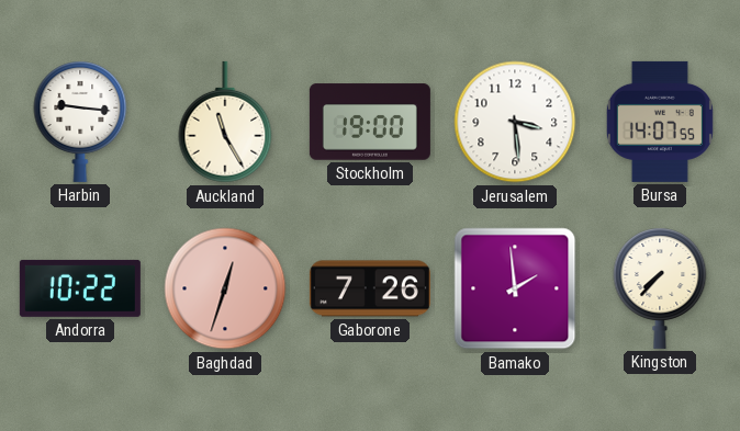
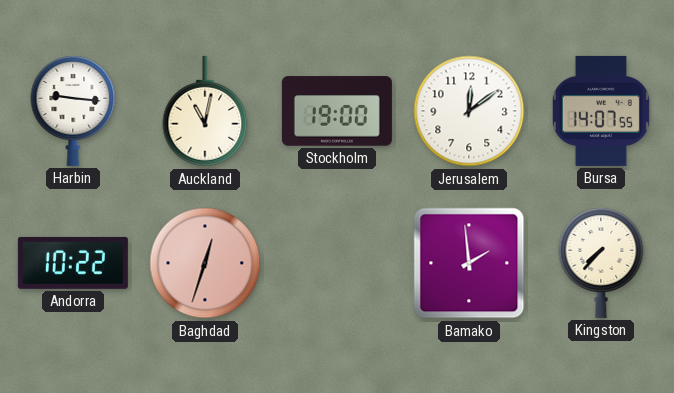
Auckland: 11:25 -> 11:02 (205, 111)
Jerusalem: 3:29 -> 12:09 (469, 111)
Gaborone: 7:26 -> none (370, 288)
